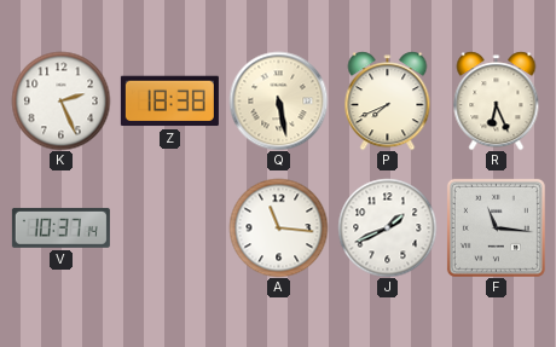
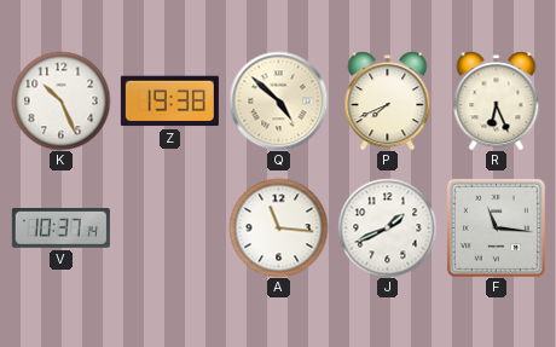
K: 2:26 -> 10:26 (60, 100)
Z: 18:38 -> 19:38 (169, 102)
Q: 5:28 -> 4:52 (278, 100)
